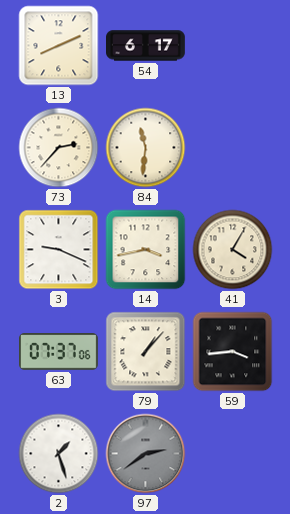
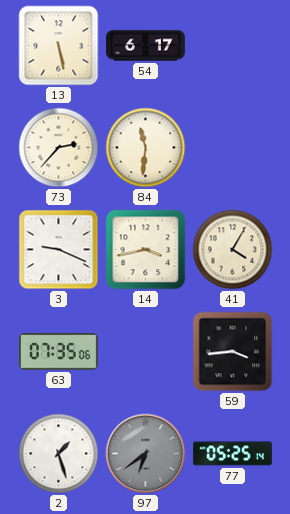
13: 8:11 -> 5:28 (59, 46)
63: 07:37 -> 07:35 (59, 352)
79: 1:07 -> none (146, 352)
97: 2:39 -> 6:39 (146, 454)
77: none -> 05:25 (233, 454)
